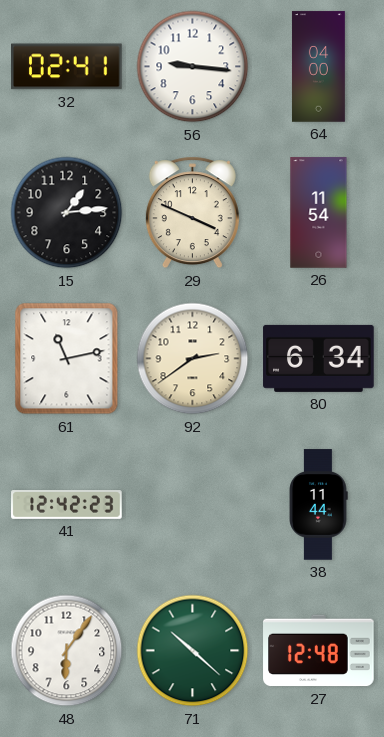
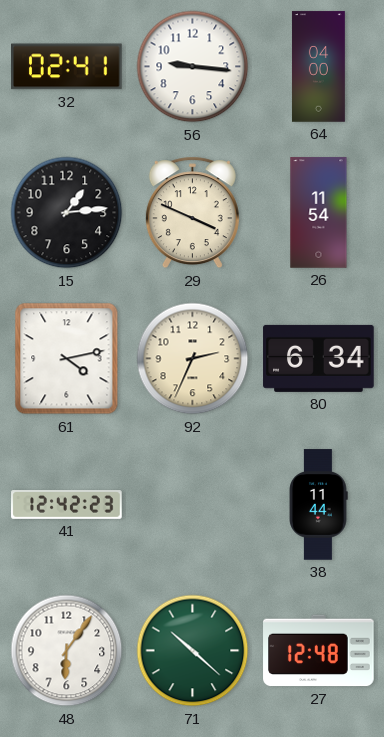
61: 11:13 -> 4:13 (67, 359)
92: 2:39 -> 2:34 (193, 359)
